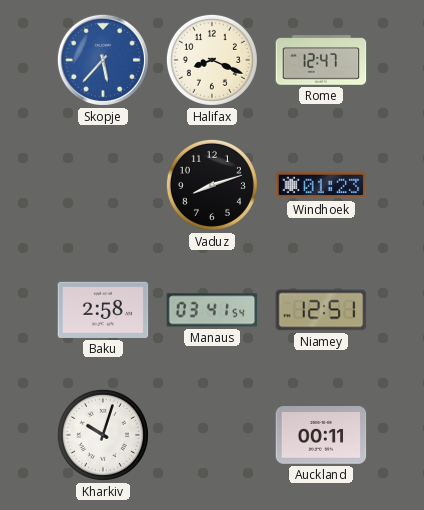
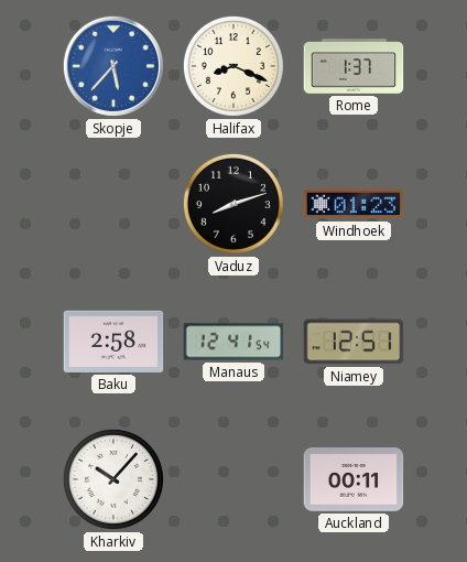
Rome: 12:47 -> 1:37 (354, 66)
Manaus: 03:41 -> 12:41 (233, 342)
Kharkiv: 10:03 -> 10:07 (113, 479)
